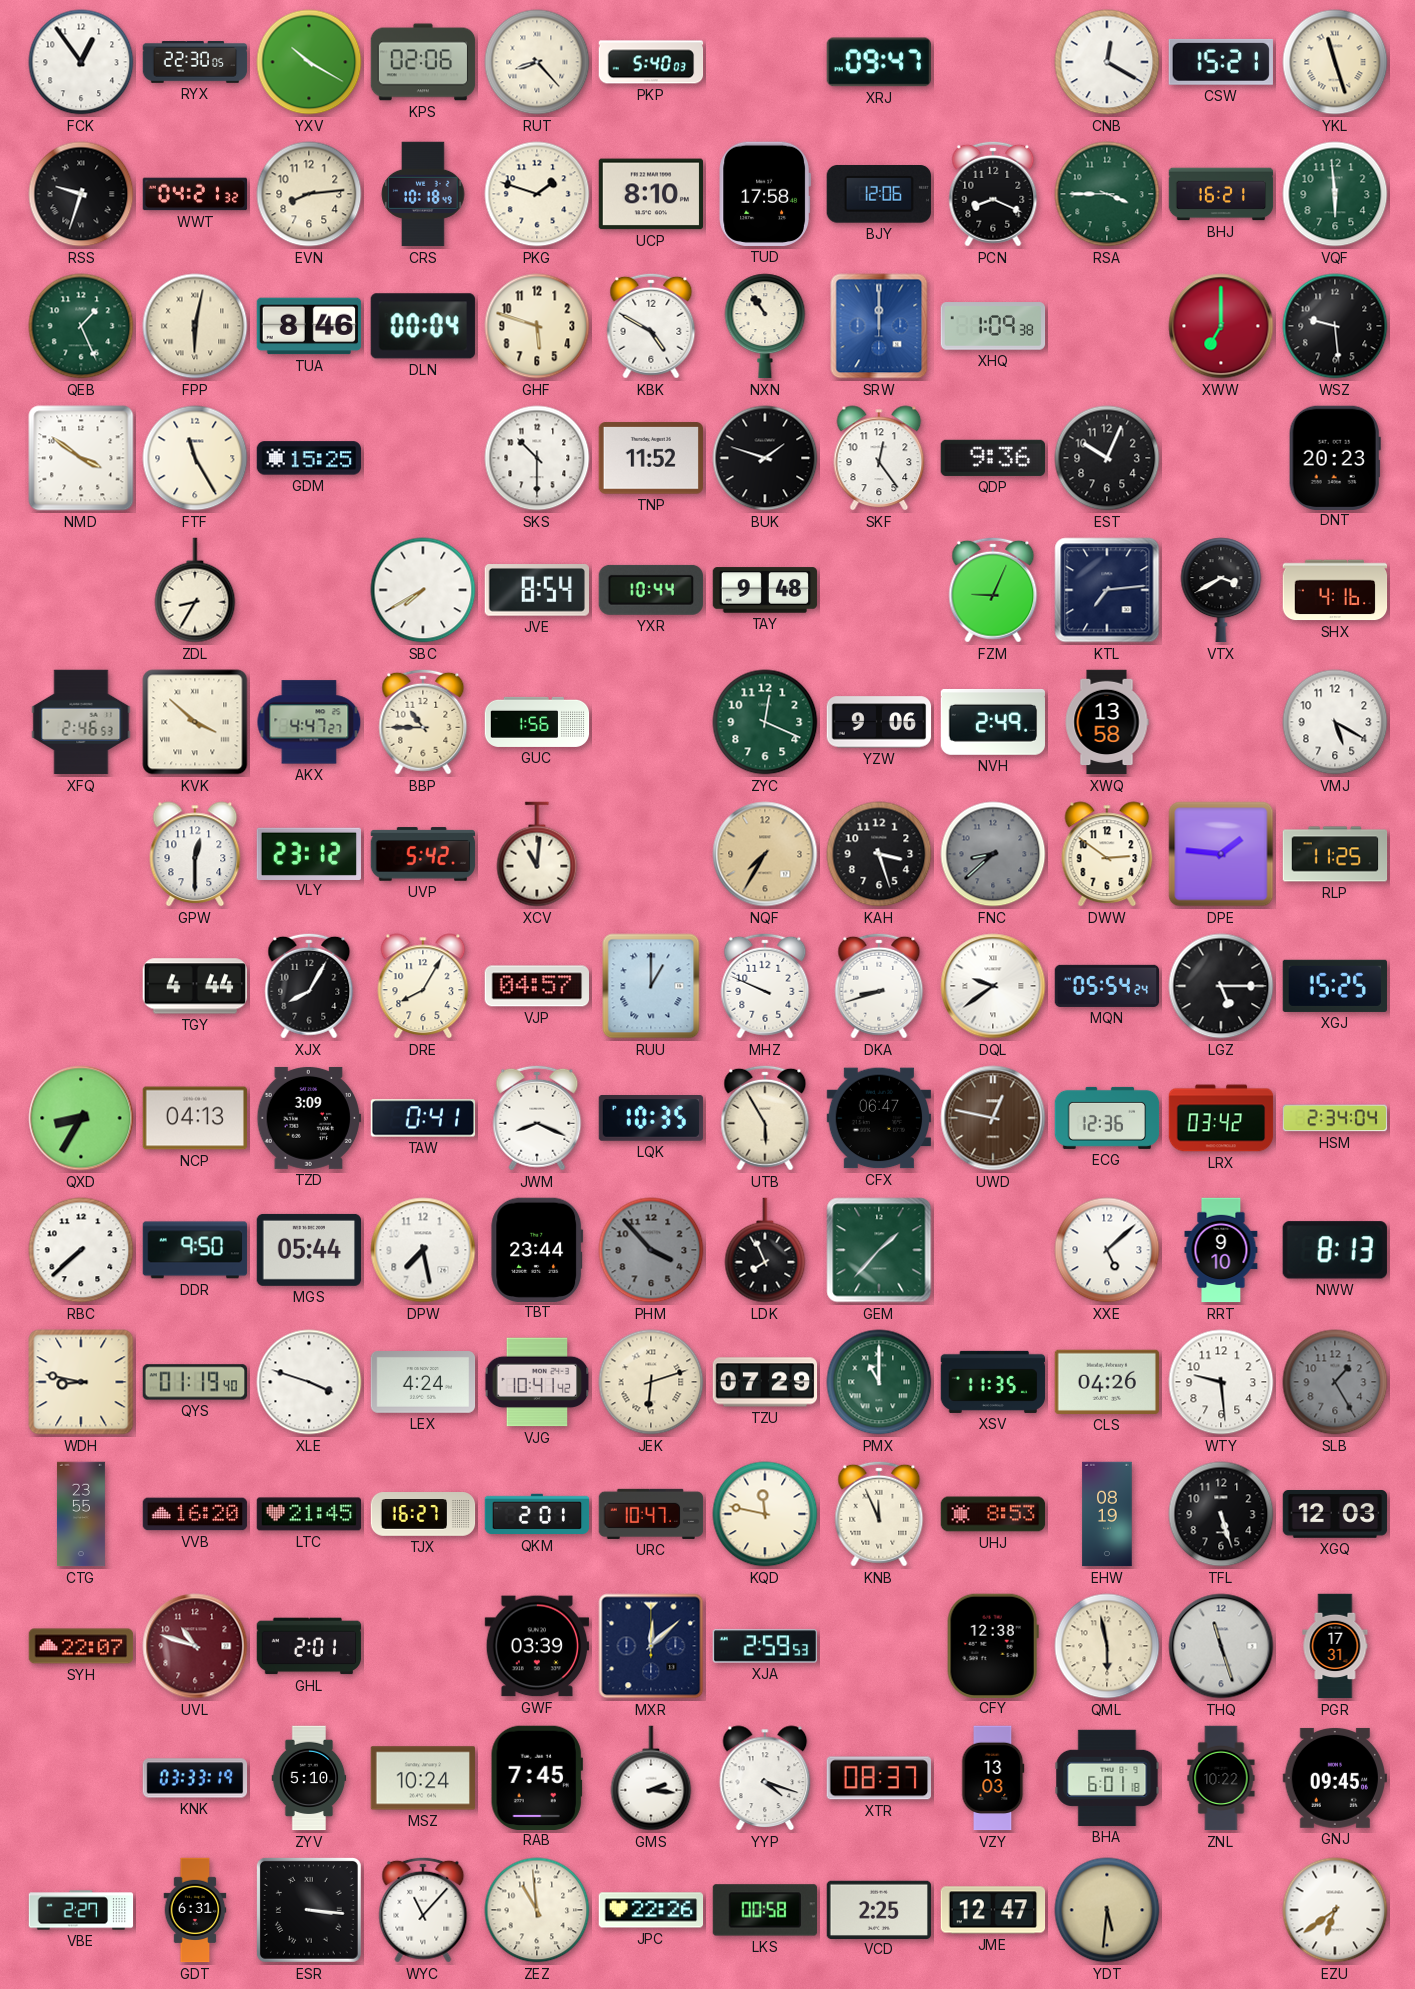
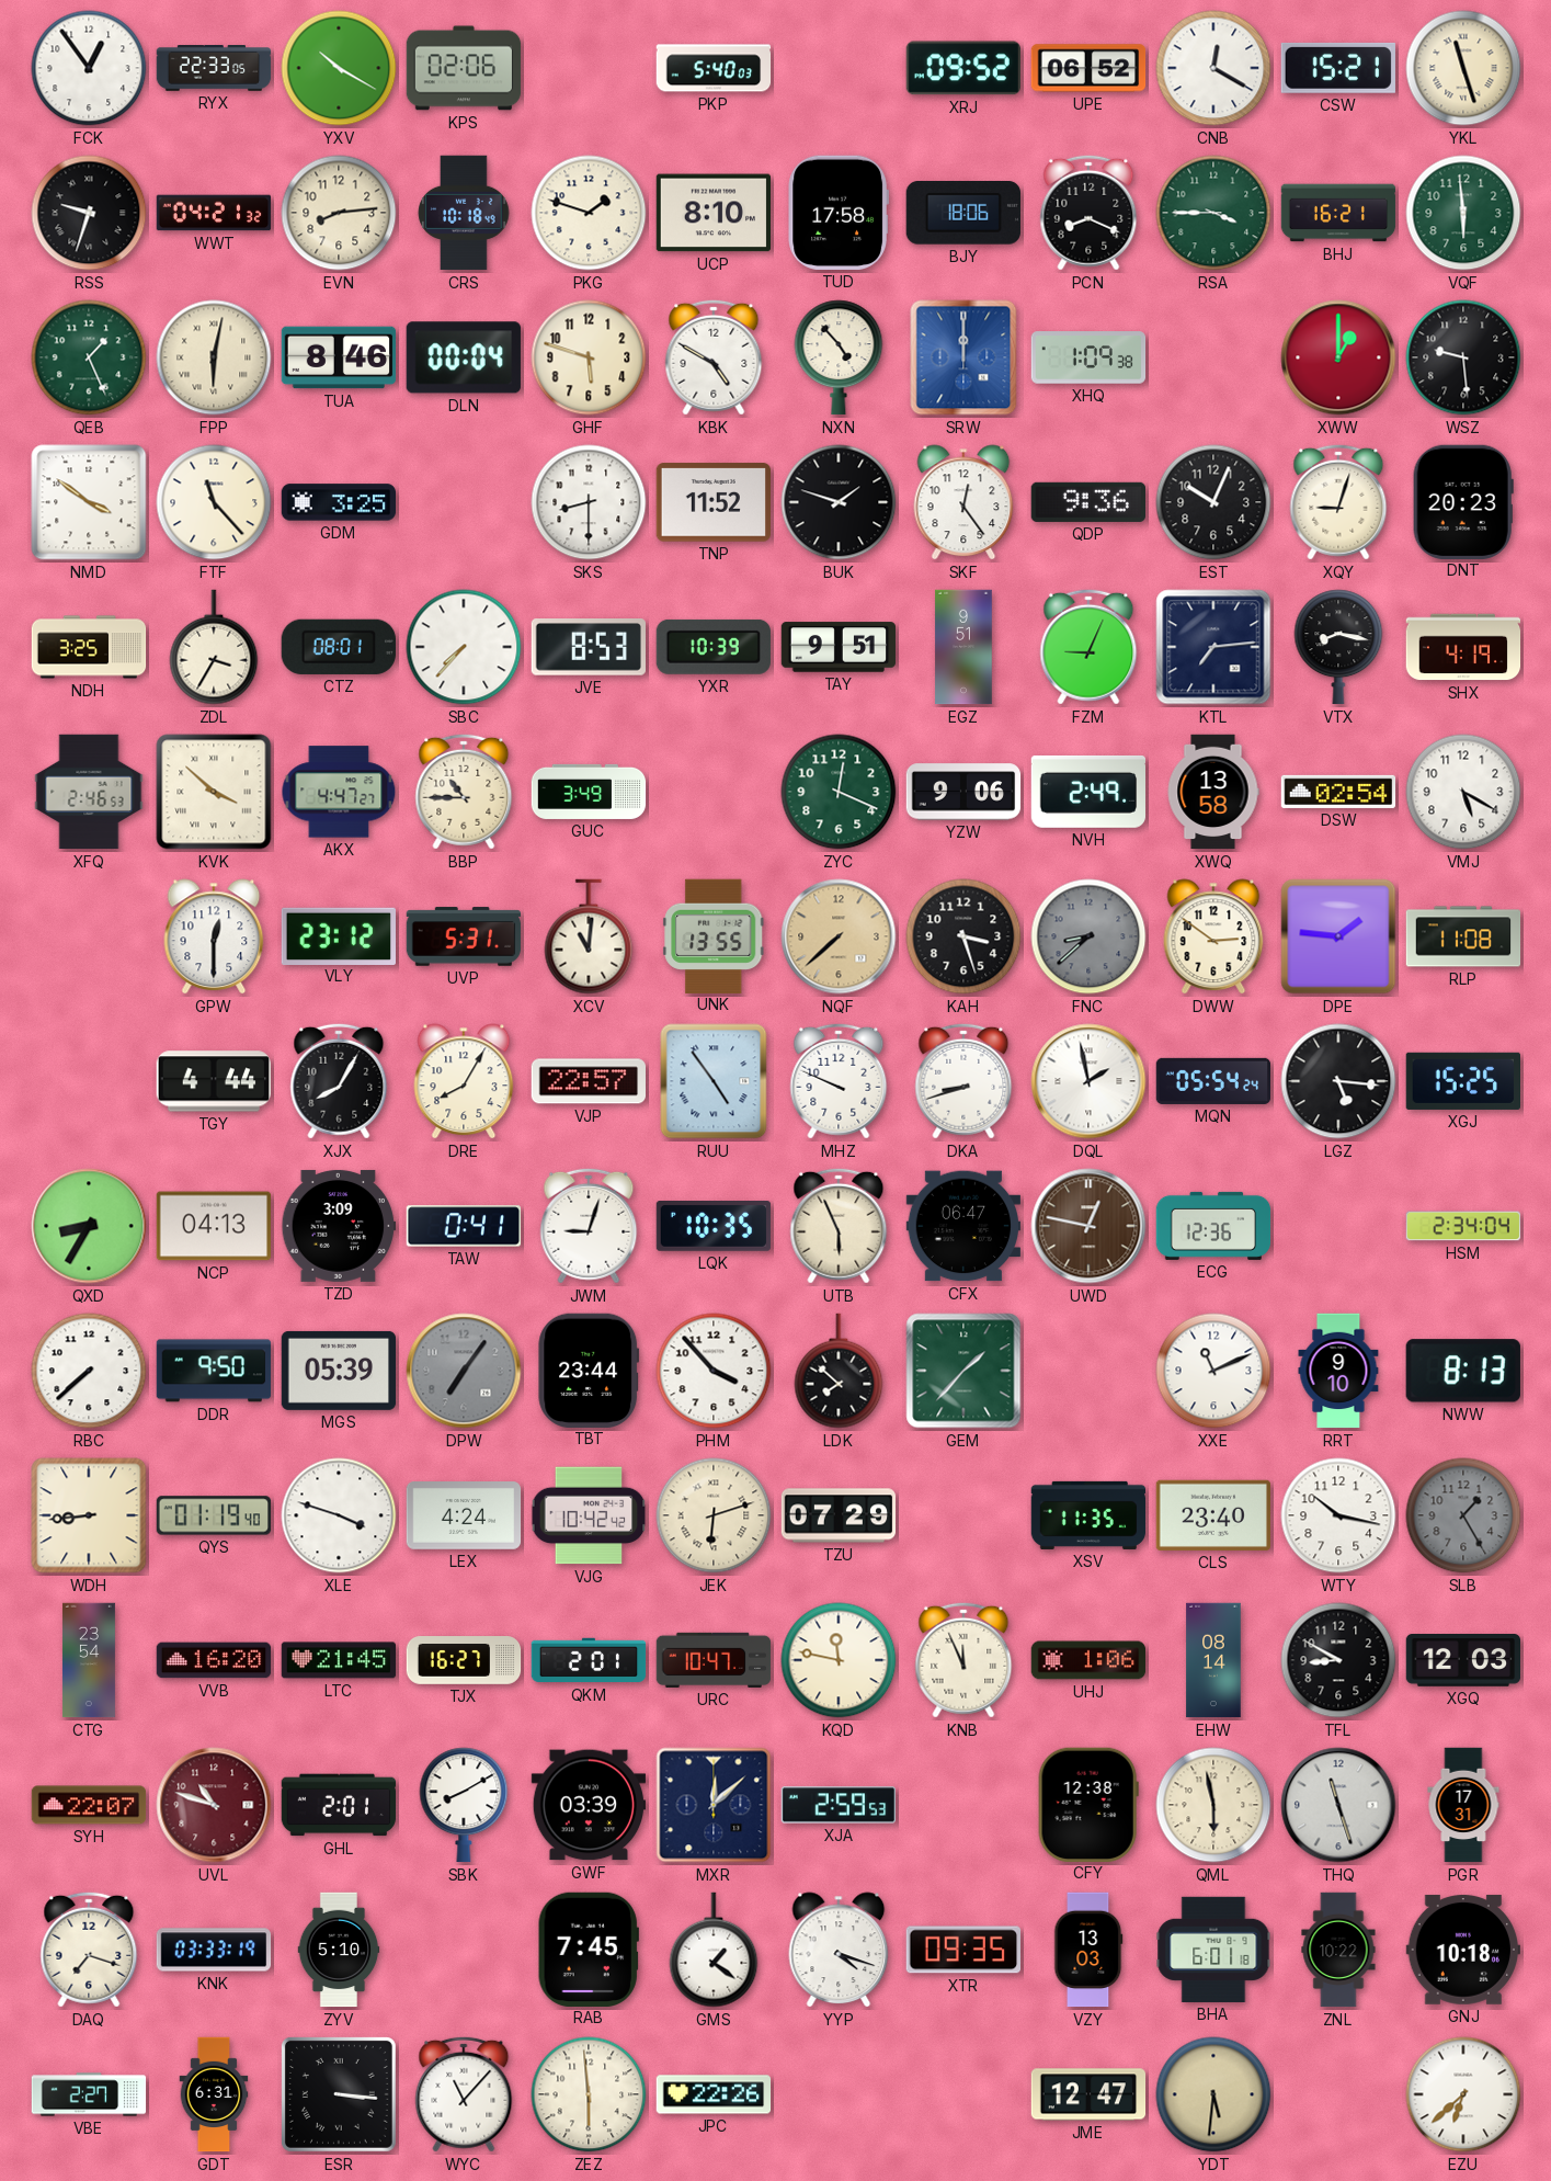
RYX: 22:30 -> 22:33 (214, 69)
RUT: 8:23 -> none (537, 62)
XRJ: 09:47 -> 09:52 (963, 68)
UPE: none -> 06:52 (1088, 68)
BJY: 12:06 -> 18:06 (963, 213)
NXN: 10:54 -> 4:53 (839, 357)
XWW: 7:00 -> 1:00 (1338, 357)
FTF: 11:25 -> 11:23 (214, 502)
GDM: 15:25 -> 3:25 (338, 502)
SKS: 10:30 -> 8:30 (589, 502)
XQY: none -> 9:03 (1338, 502)
NDH: none -> 3:25 (89, 647)
ZDL: 8:35 -> 3:35 (214, 647)
CTZ: none -> 08:01 (339, 647)
SBC: 7:40 -> 7:37 (464, 647)
JVE: 8:54 -> 8:53 (588, 648)
YXR: 10:44 -> 10:39 (714, 647)
TAY: 9:48 -> 9:51 (839, 647)
EGZ: none -> 9:51 (963, 647)
VTX: 3:40 -> 8:17 (1338, 647)
SHX: 4:16 -> 4:19 (1463, 647)
GUC: 1:56 -> 3:49 (589, 792)
DSW: none -> 02:54 (1338, 792)
UVP: 5:42 -> 5:31 (464, 936)
UNK: none -> 13:55 (714, 935)
NQF: 7:35 -> 7:38 (839, 936)
RLP: 11:25 -> 11:08 (1463, 936)
VJP: 04:57 -> 22:57 (588, 1081)
RUU: 1:00 -> 4:54 (714, 1081)
DQL: 9:39 -> 1:58 (1088, 1081)
LGZ: 5:15 -> 5:16 (1338, 1081)
JWM: 8:19 -> 9:03 (589, 1226)
UTB: 5:55 -> 5:56 (839, 1226)
LRX: 03:42 -> none (1221, 1118)
MGS: 05:44 -> 05:39 (339, 1371)
DPW: 7:28 -> 7:06 (464, 1371)
DPW dial: white -> grey (464, 1371)
PHM dial: grey -> white (714, 1371)
LDK: 7:56 -> 7:52 (839, 1371)
XXE: 5:08 -> 11:11 (1213, 1371)
WDH: 8:47 -> 8:44 (89, 1515)
VJG: 10:41 -> 10:42 (589, 1515)
PMX: 11:00 -> none (879, 1382)
CLS: 04:26 -> 23:40 (1212, 1515)
WTY: 9:29 -> 10:17 (1338, 1515)
CTG: 23:55 -> 23:54 (89, 1660)
UHJ: 8:53 -> 1:06 (1088, 1660)
EHW: 08:19 -> 08:14 (1213, 1660)
TFL: 5:27 -> 8:50 (1338, 1660)
SBK: none -> 8:10 (464, 1805)
DAQ: none -> 7:18 (89, 1950)
MSZ: 10:24 -> none (423, 1778)
GMS: 2:16 -> 1:21 (714, 1950)
XTR: 08:37 -> 09:35 (962, 1950)
GNJ: 09:45 -> 10:18 (1462, 1950)
ZEZ: 10:59 -> 5:59 (589, 2094)
LKS: 00:58 -> none (764, 1910)
VCD: 2:25 -> none (879, 1909)
EZU: 6:39 -> 6:38 (1463, 2094)
